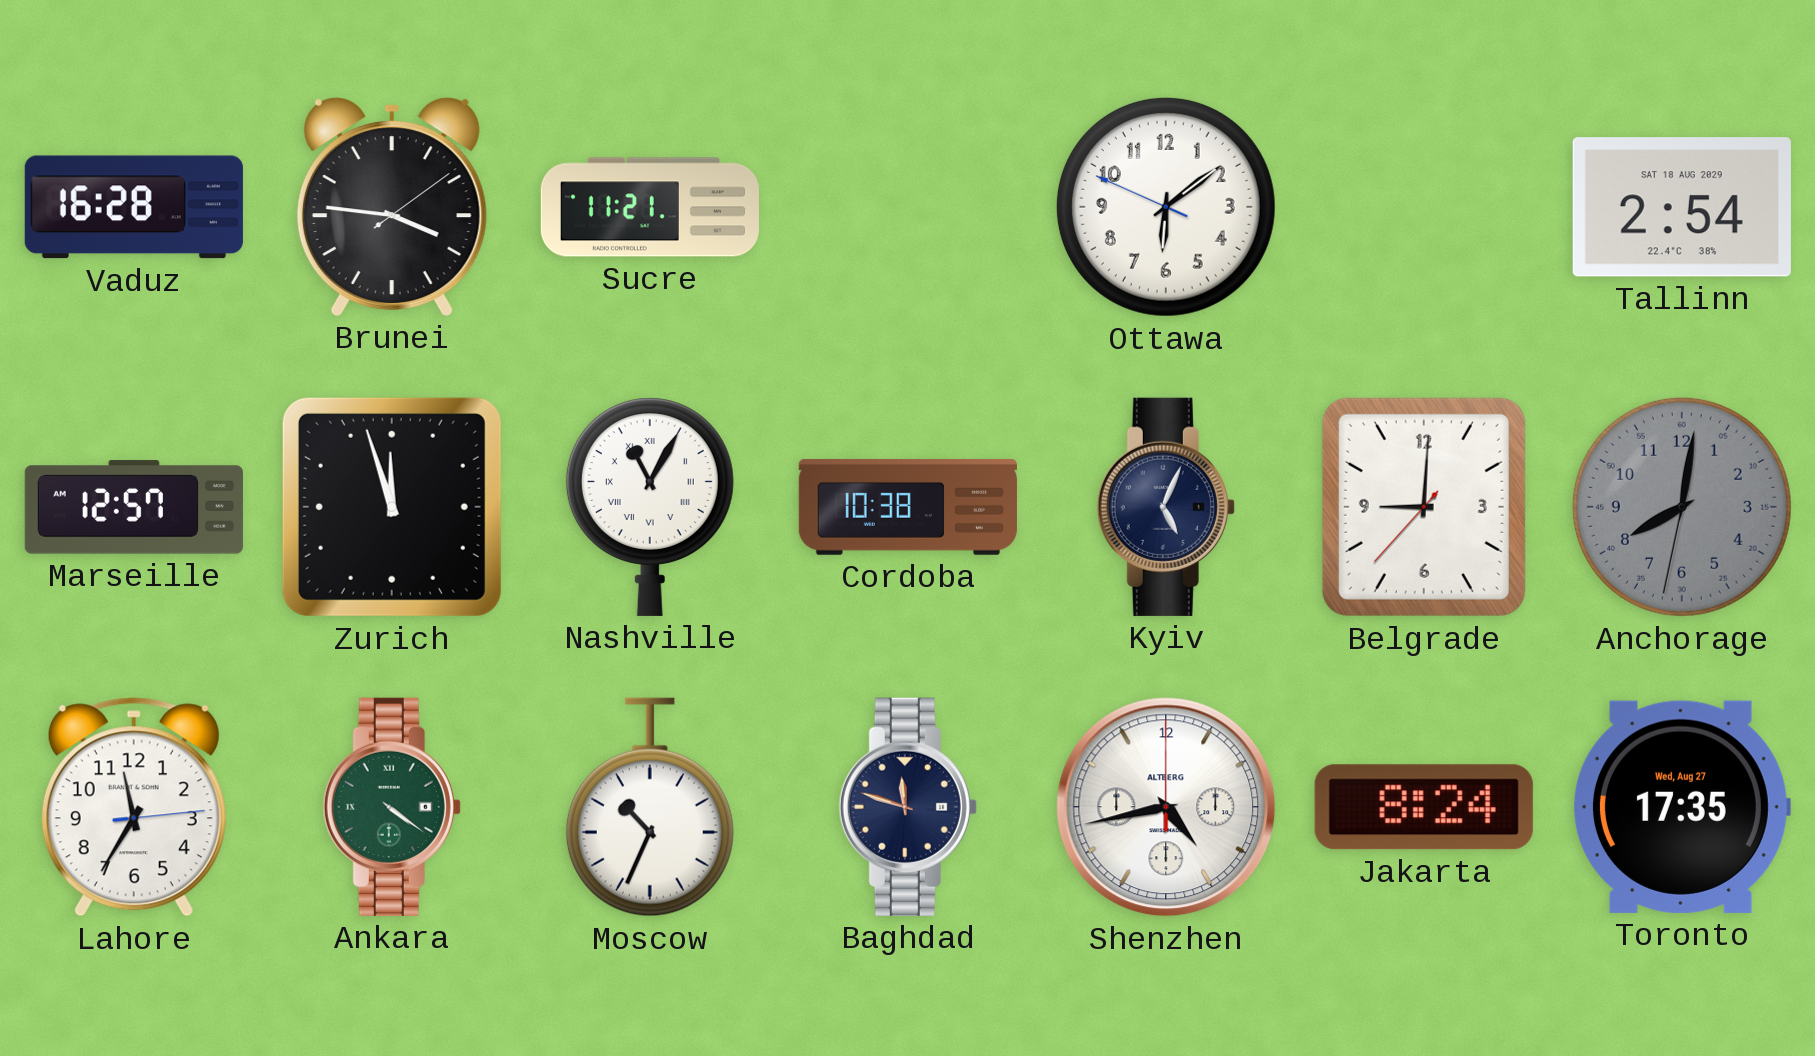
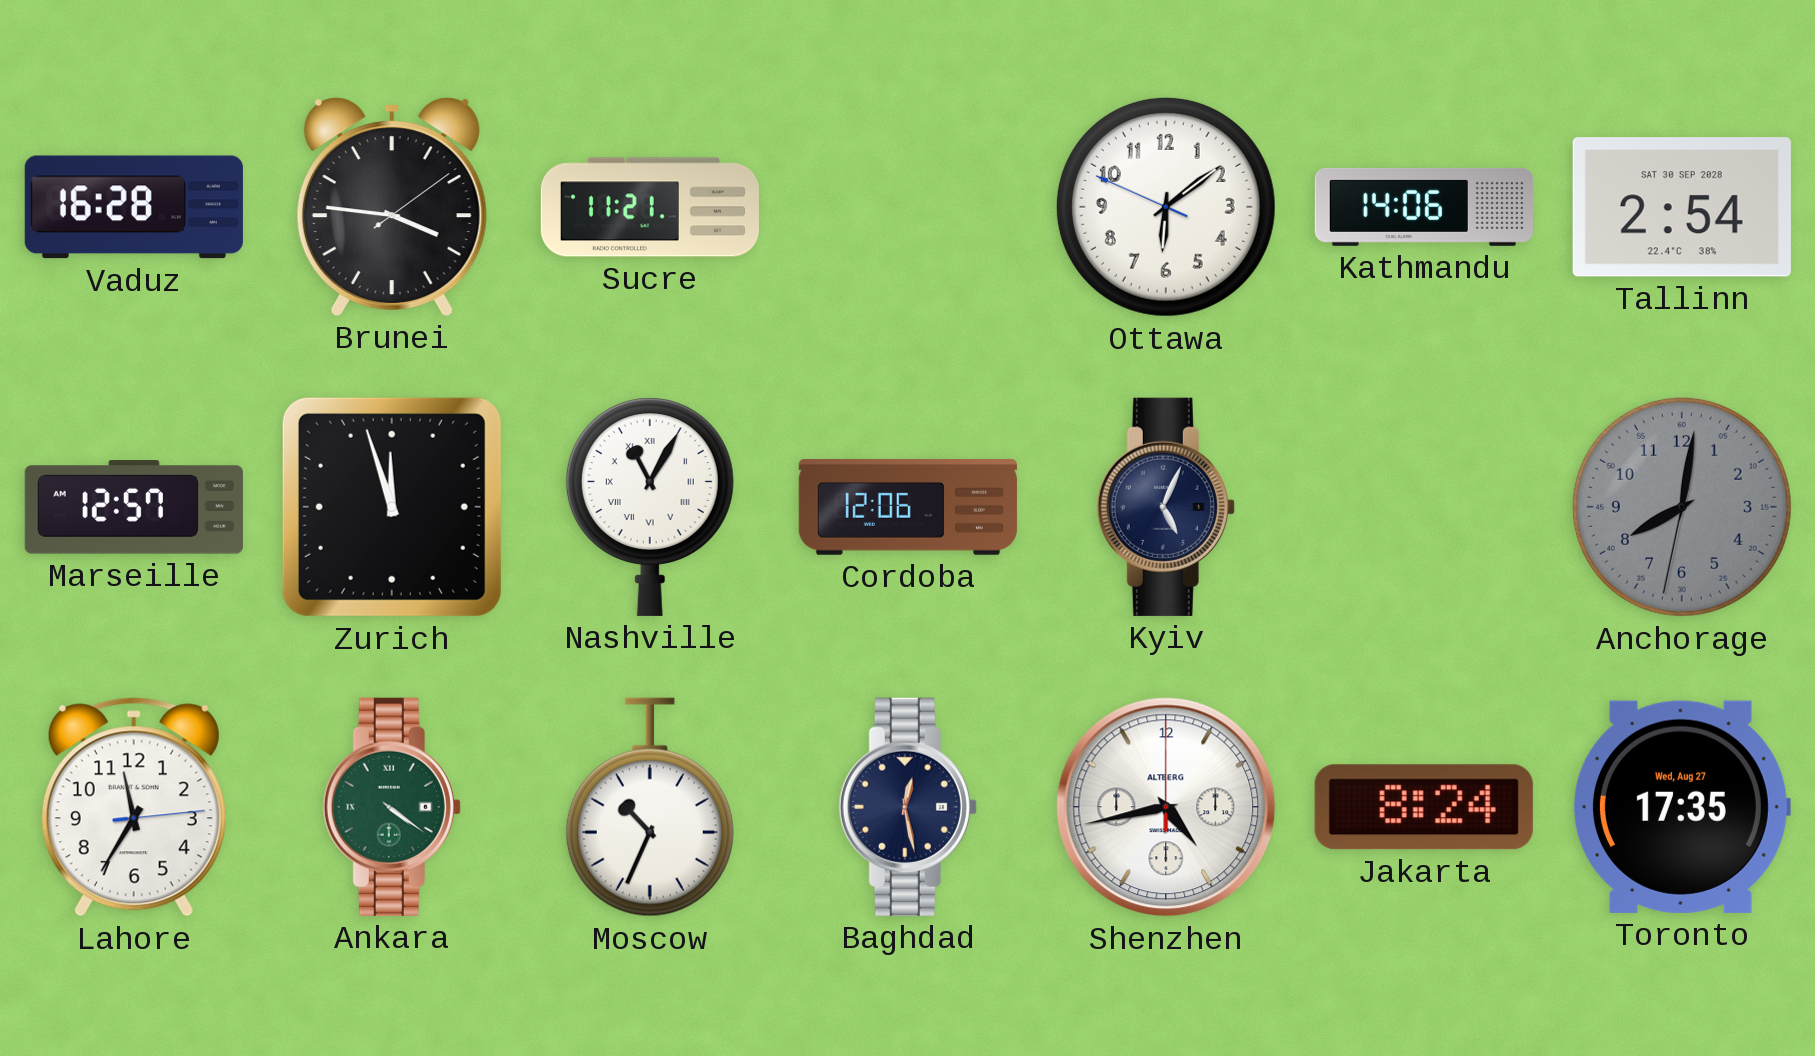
Kathmandu: none -> 14:06 (1424, 207)
Tallinn date: SAT 18 AUG 2029 -> SAT 30 SEP 2028 (1682, 207)
Cordoba: 10:38 -> 12:06 (908, 507)
Belgrade: 9:00 -> none (1424, 507)
Baghdad: 11:48 -> 12:28 (908, 807)
